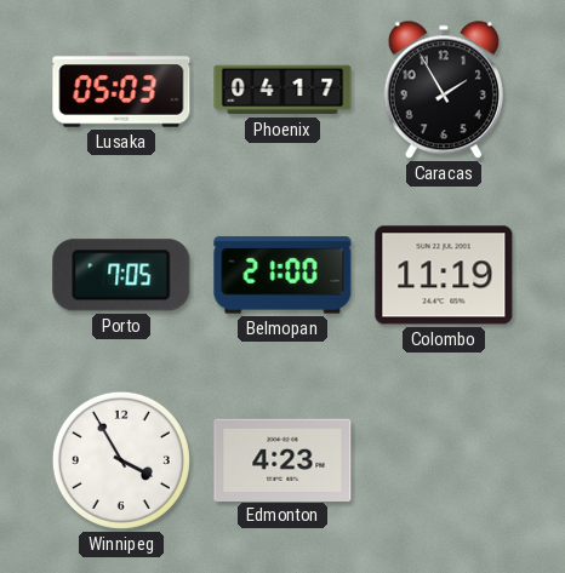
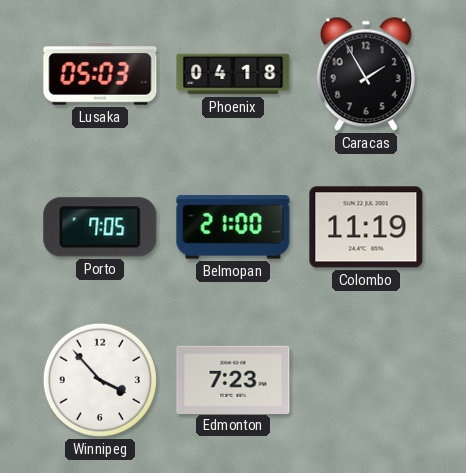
Phoenix: 04:17 -> 04:18 (233, 74)
Winnipeg: 3:55 -> 3:53 (100, 380)
Edmonton: 4:23 -> 7:23 (233, 379)
